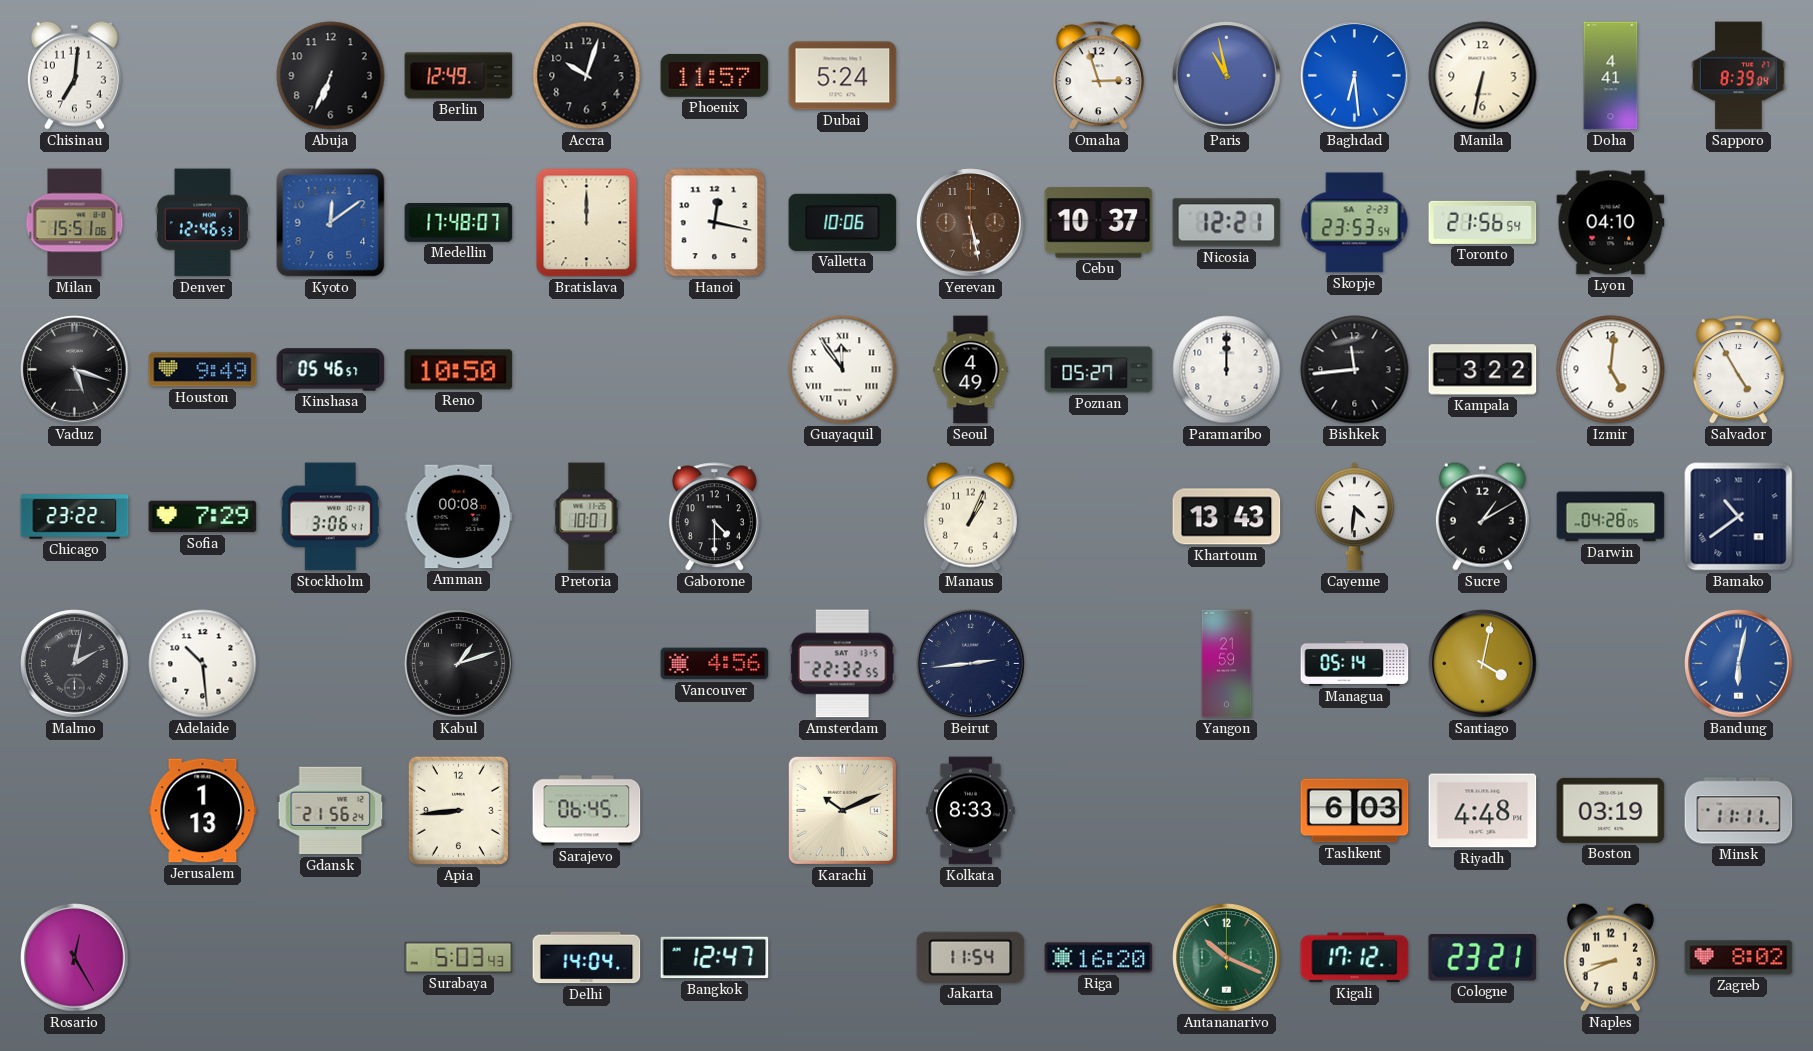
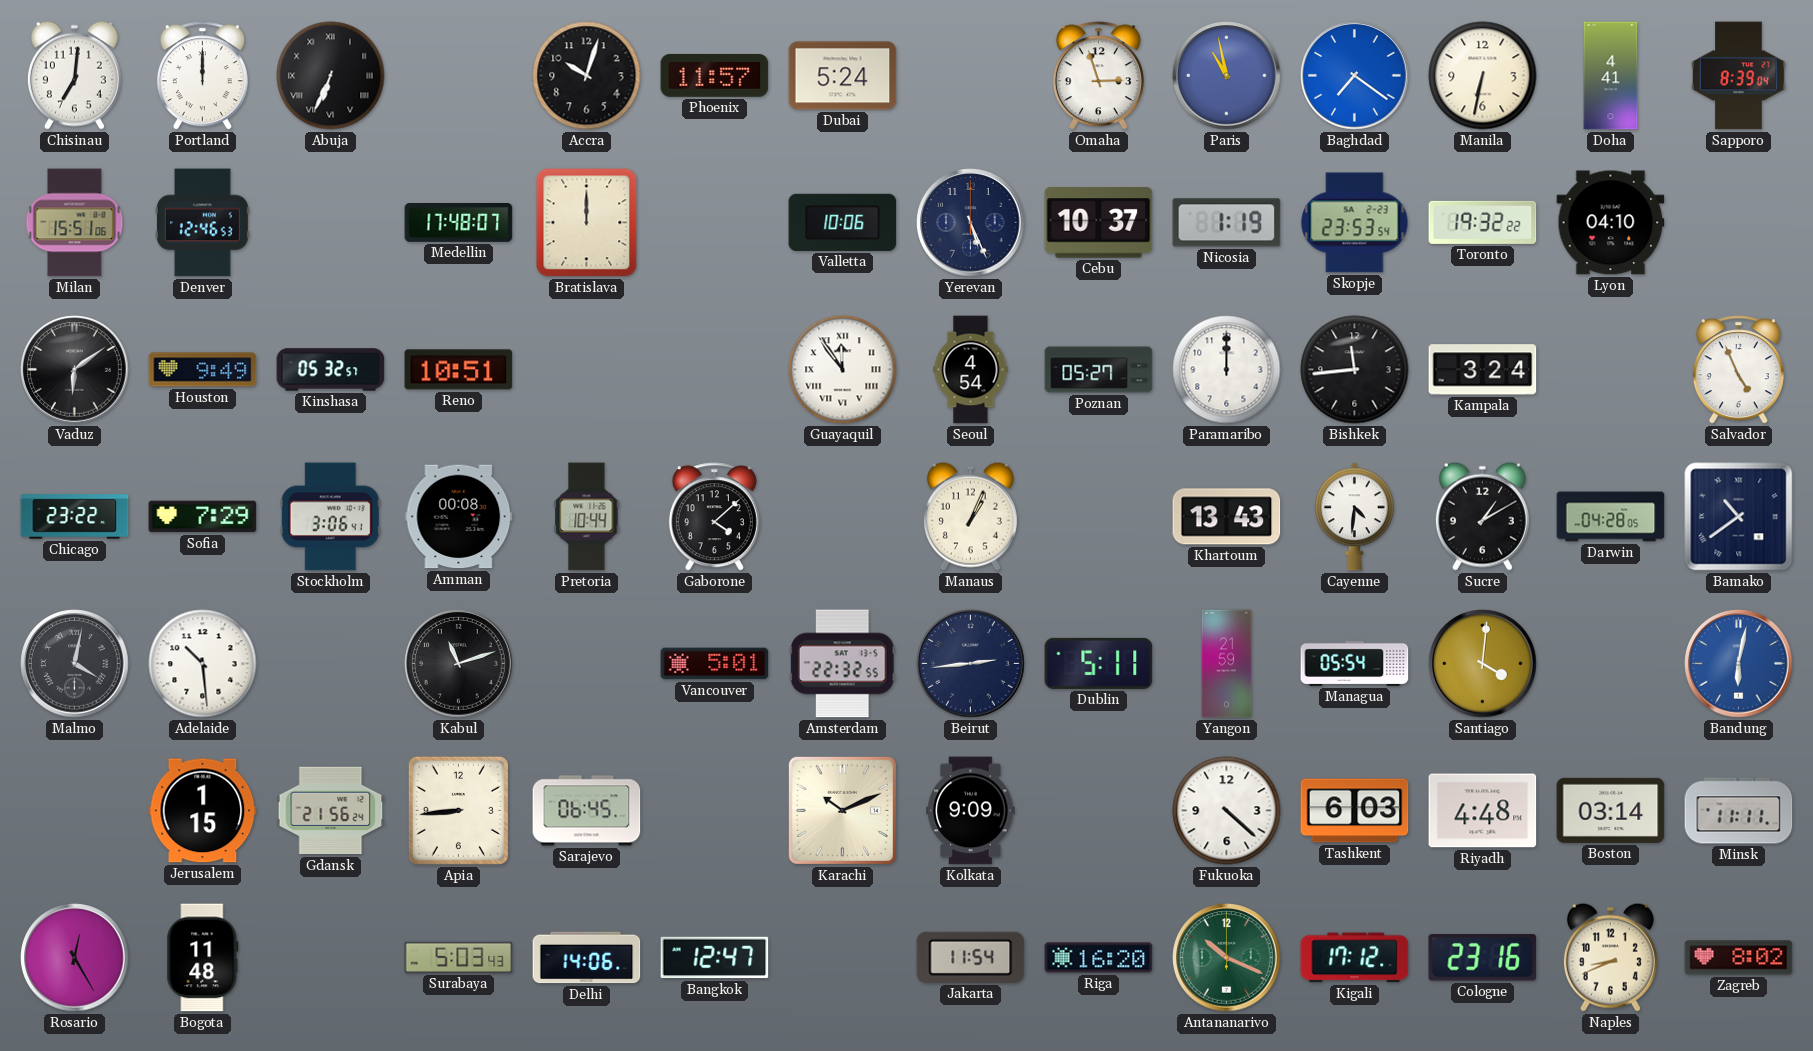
Portland: none -> 12:00 (202, 76)
Abuja numerals: Arabic -> Roman (331, 76)
Berlin: 12:49 -> none (459, 76)
Baghdad: 6:29 -> 7:21 (1355, 76)
Kyoto: 12:09 -> none (331, 223)
Hanoi: 12:17 -> none (715, 223)
Yerevan: 5:28 -> 5:26 (971, 223)
Yerevan dial: brown -> navy (971, 223)
Nicosia: 12:21 -> 1:19 (1227, 223)
Toronto: 21:56 -> 19:32 (1483, 222)
Vaduz: 5:18 -> 6:09 (75, 370)
Kinshasa: 05:46 -> 05:32 (331, 370)
Reno: 10:50 -> 10:51 (459, 370)
Seoul: 4:49 -> 4:54 (971, 370)
Kampala: 3:22 -> 3:24 (1483, 370)
Izmir: 5:01 -> none (1611, 370)
Salvador: 4:55 -> 4:56 (1738, 370)
Pretoria: 10:01 -> 10:44 (587, 517)
Gaborone: 4:30 -> 4:08 (714, 517)
Malmo: 2:02 -> 4:02 (75, 664)
Kabul: 1:12 -> 11:12 (459, 664)
Vancouver: 4:56 -> 5:01 (715, 664)
Dublin: none -> 5:11 (1099, 663)
Managua: 05:14 -> 05:54 (1355, 663)
Santiago: 4:02 -> 4:01 (1483, 664)
Jerusalem: 1:13 -> 1:15 (203, 811)
Kolkata: 8:33 -> 9:09 (971, 811)
Fukuoka: none -> 4:22 (1227, 811)
Boston: 03:19 -> 03:14 (1611, 810)
Bogota: none -> 11:48 (203, 958)
Delhi: 14:04 -> 14:06 (587, 958)
Cologne: 23:21 -> 23:16 (1483, 958)
